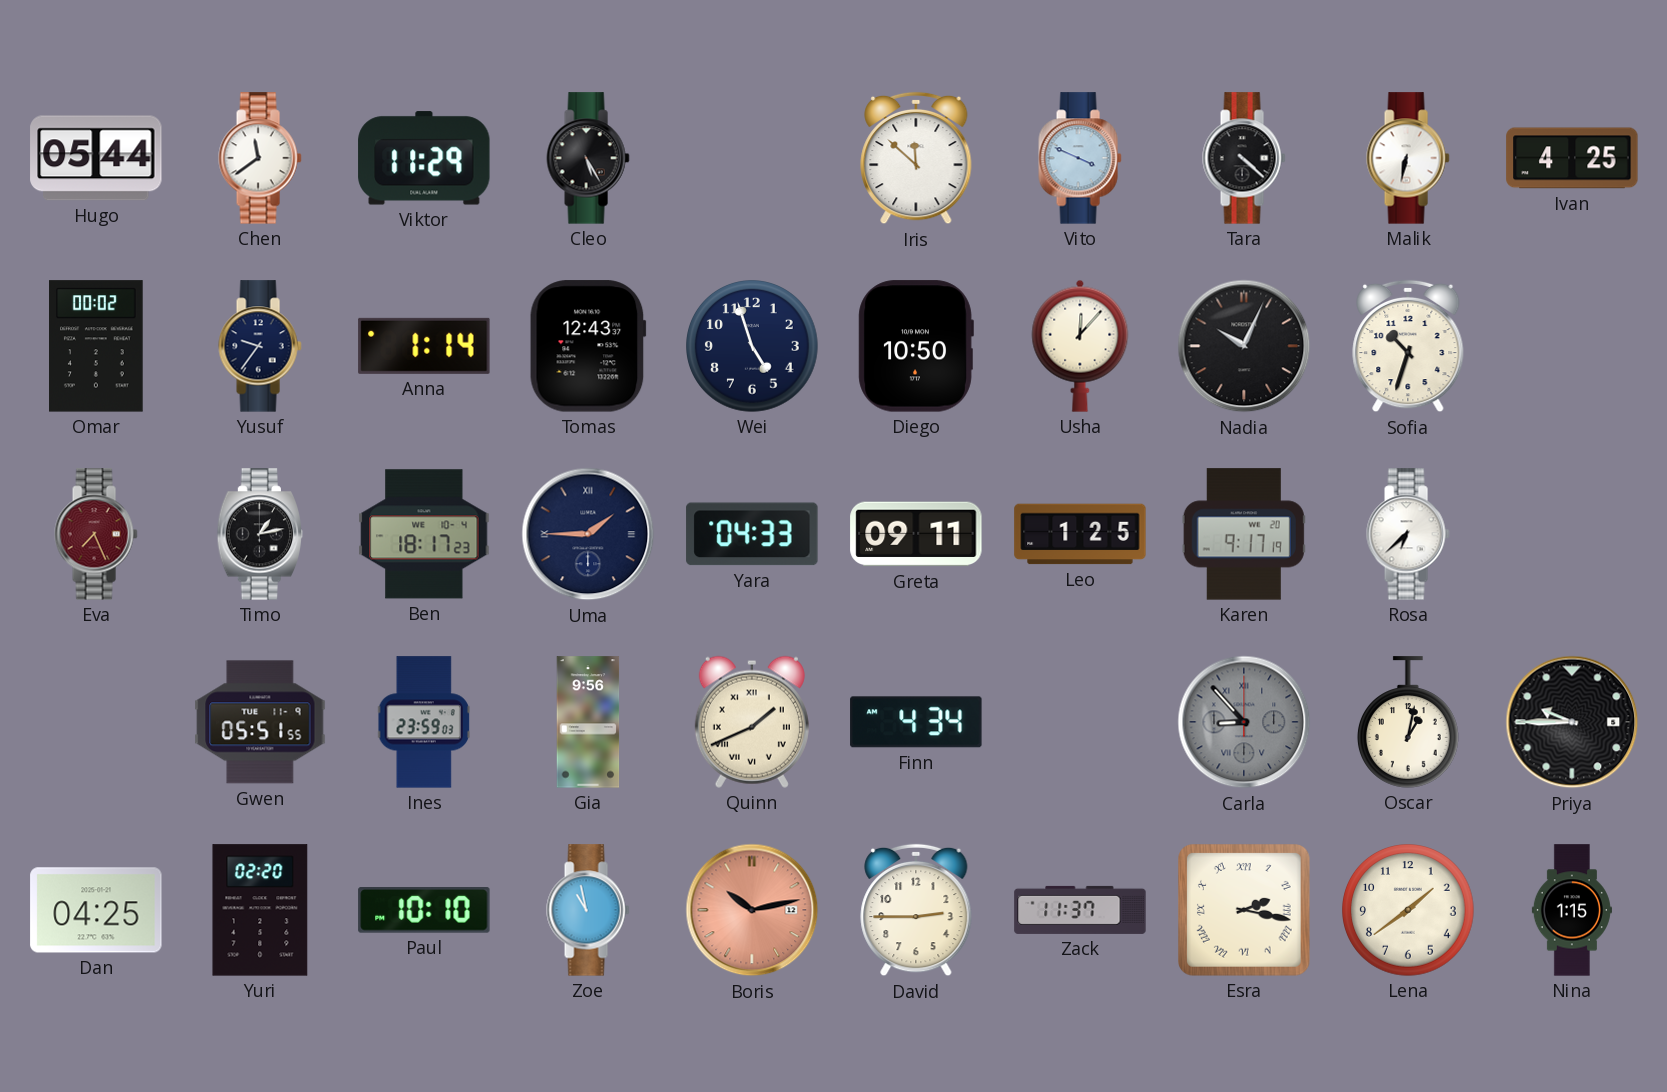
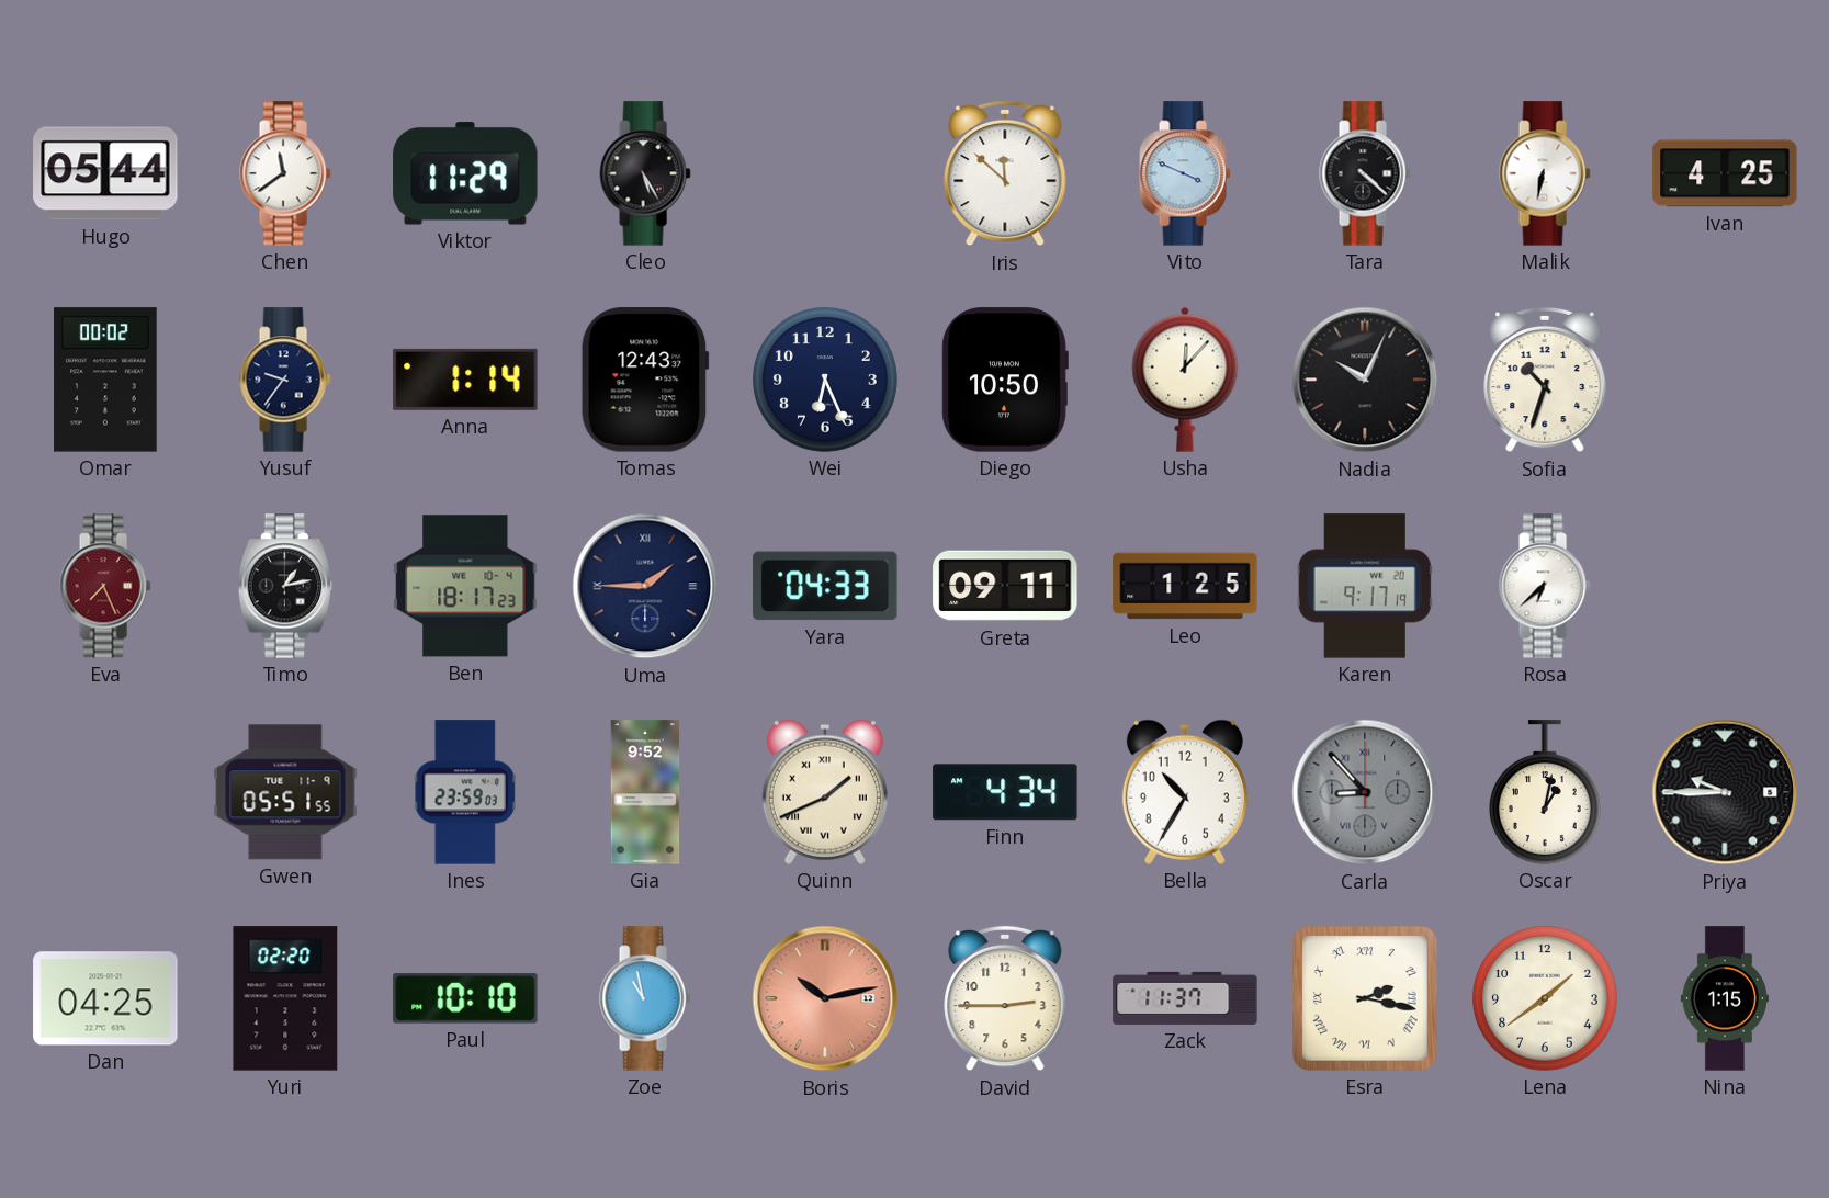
Wei: 4:57 -> 6:26 (826, 381)
Gia: 9:56 -> 9:52 (645, 792)
Bella: none -> 10:35 (1185, 792)
